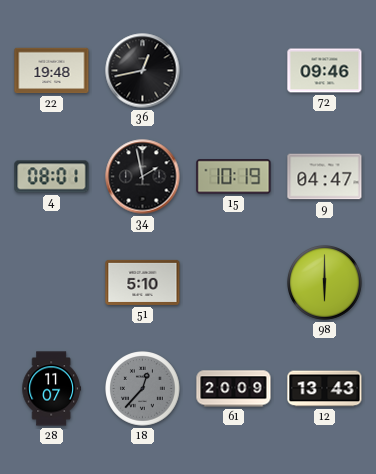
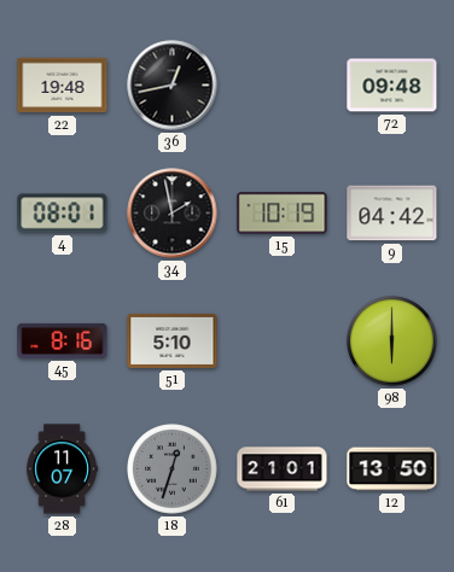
72: 09:46 -> 09:48 (392, 86)
9: 04:47 -> 04:42 (392, 214)
45: none -> 8:16 (63, 340)
18: 12:37 -> 12:33 (173, 469)
61: 20:09 -> 21:01 (283, 469)
12: 13:43 -> 13:50 (392, 469)
